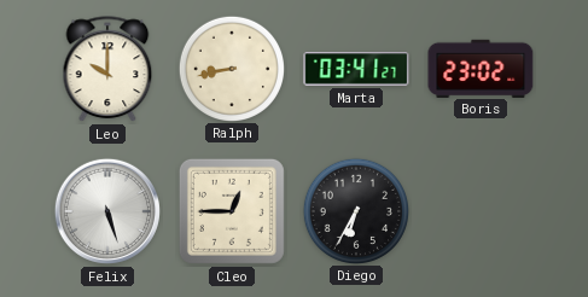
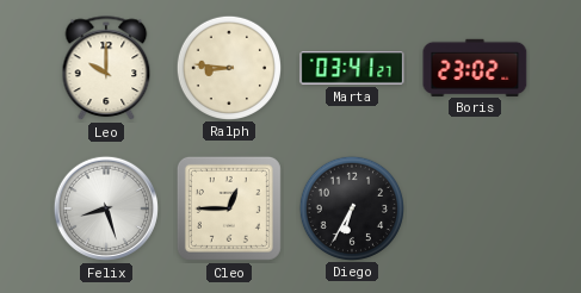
Ralph: 8:43 -> 8:46 (228, 67)
Felix: 5:27 -> 8:27 (106, 208)
